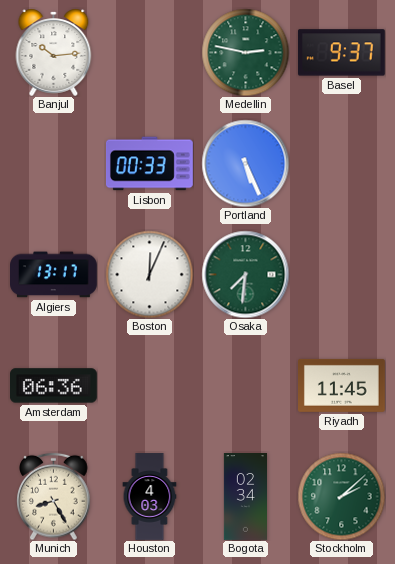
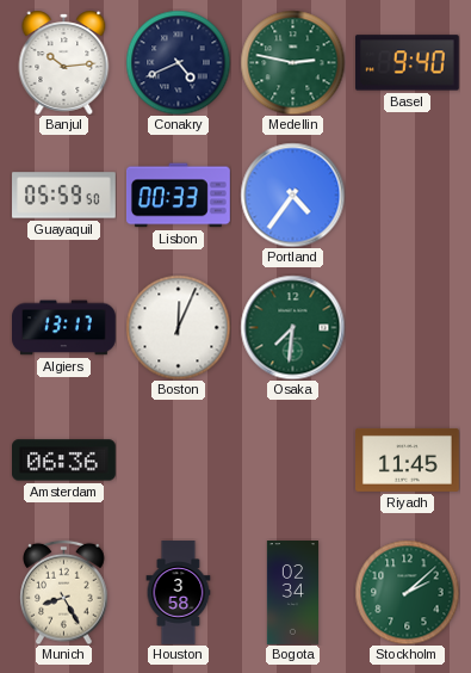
Conakry: none -> 4:41 (178, 62)
Basel: 9:37 -> 9:40 (407, 63)
Guayaquil: none -> 05:59 (64, 196)
Portland: 5:26 -> 4:36 (292, 195)
Houston: 4:03 -> 3:58 (179, 593)
